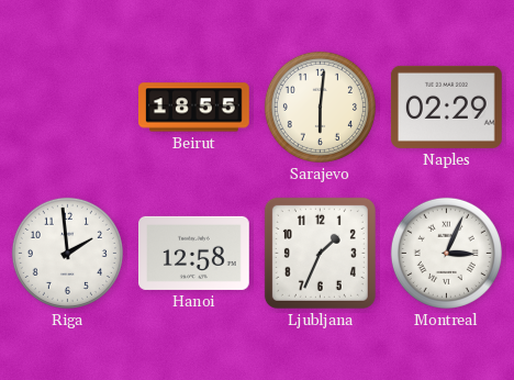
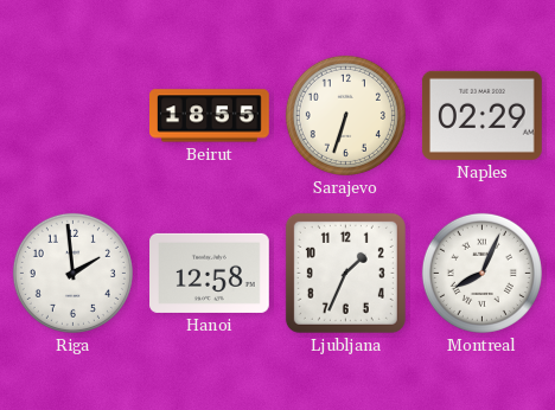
Sarajevo: 6:01 -> 6:33 (345, 115)
Montreal: 3:04 -> 8:04 (481, 273)
